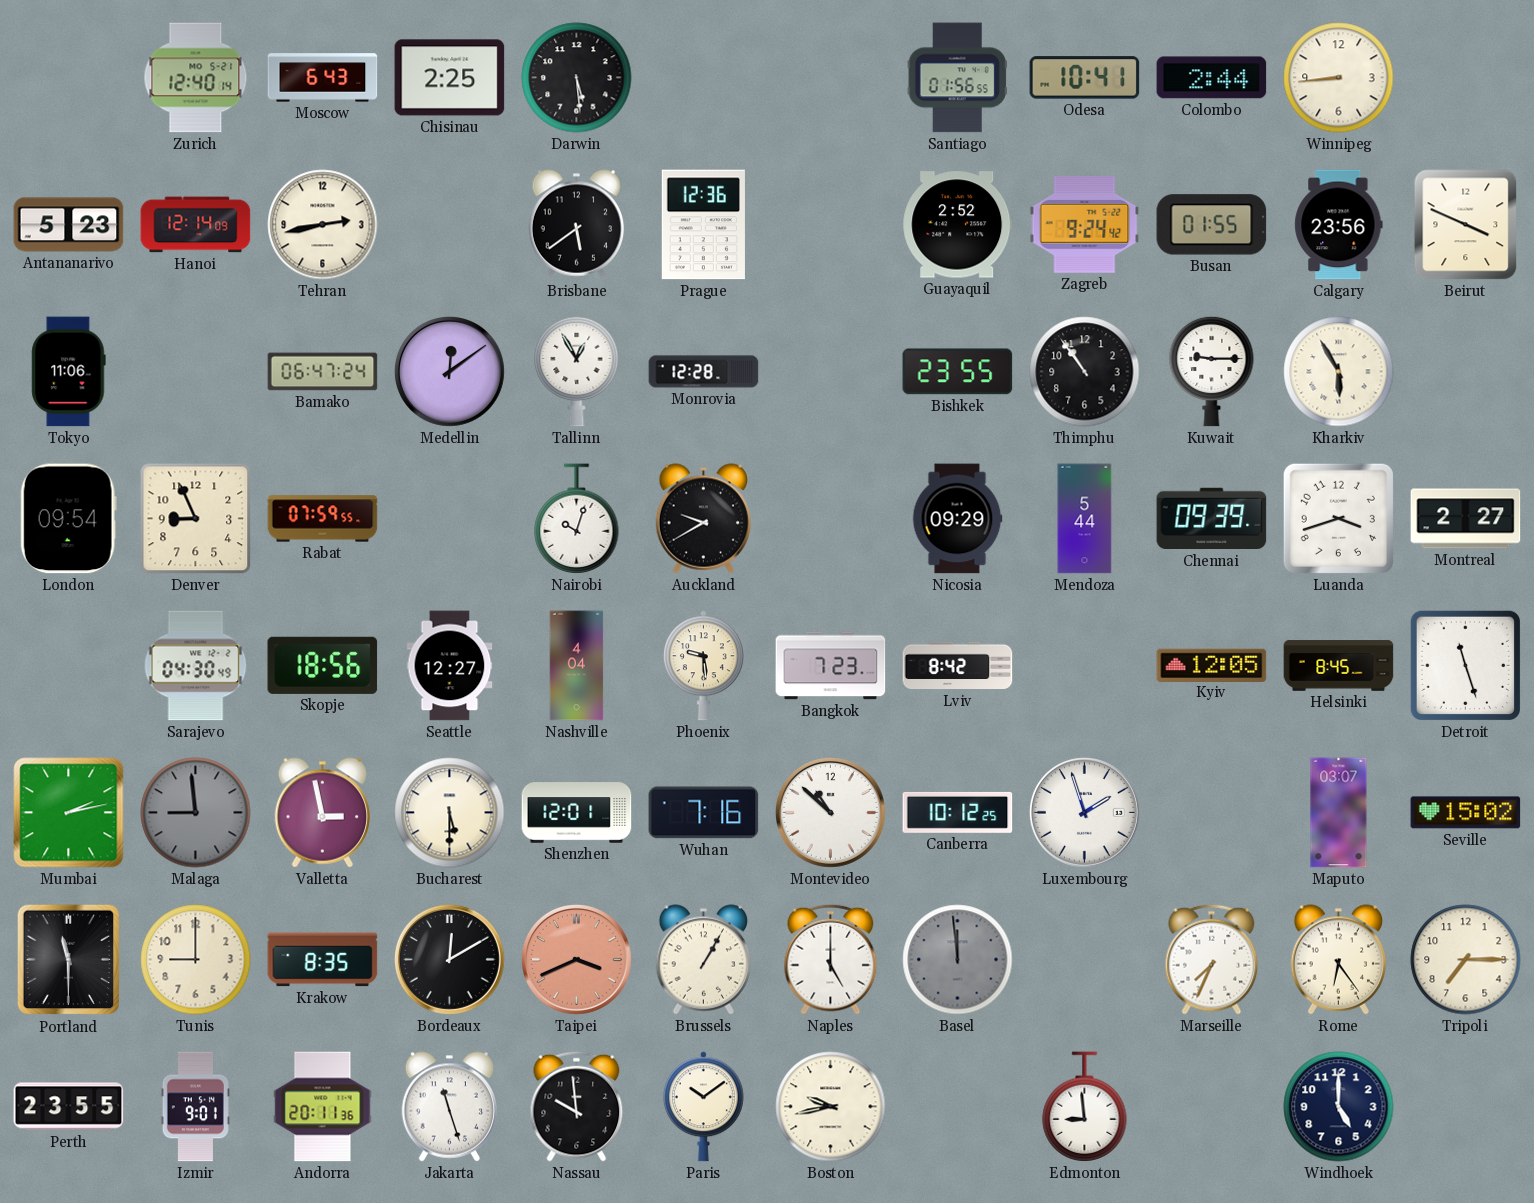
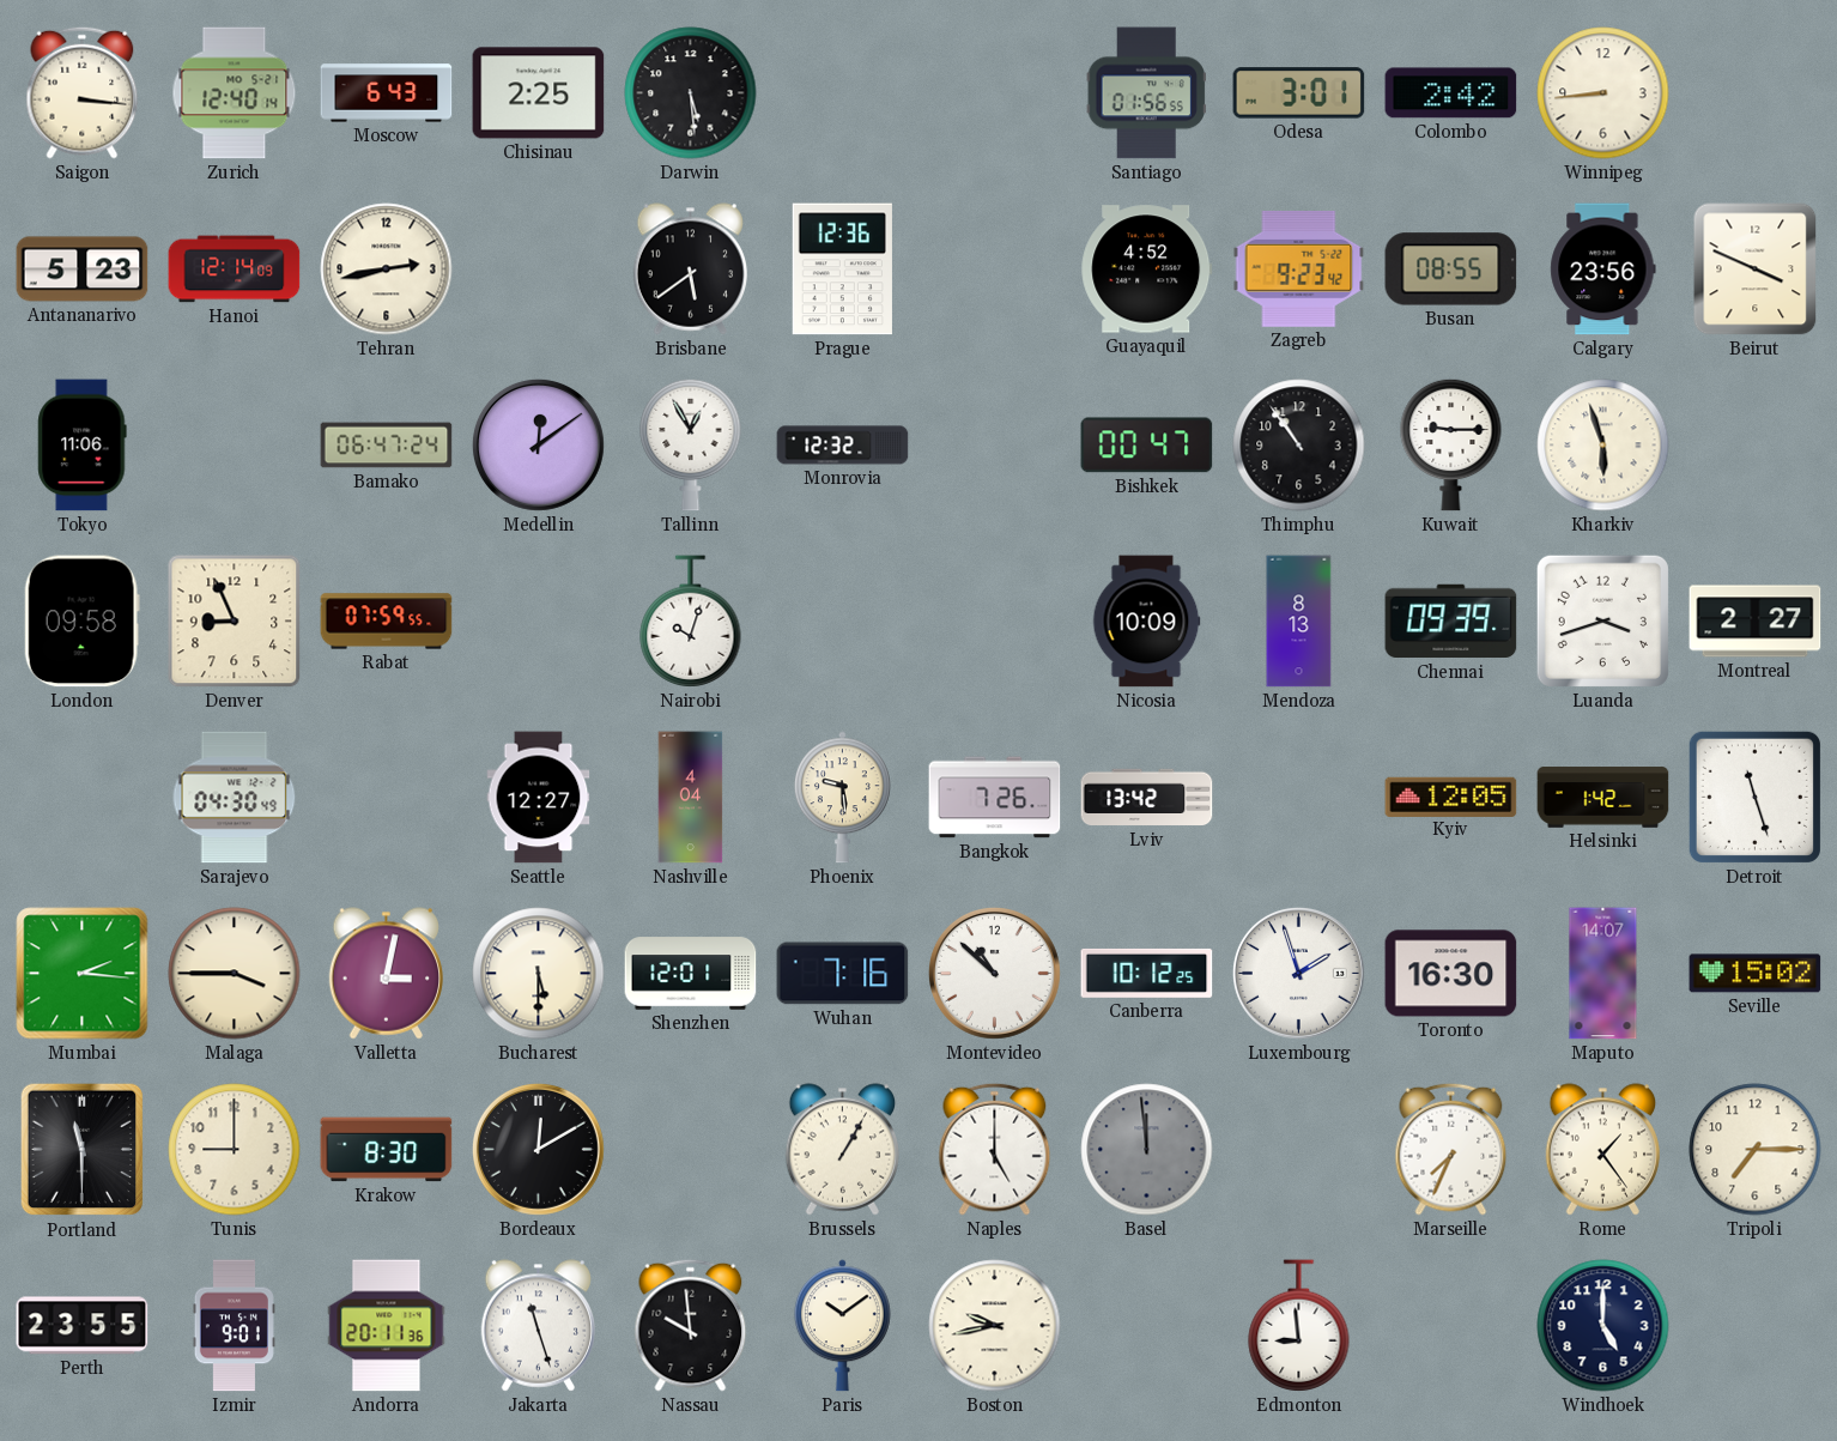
Saigon: none -> 3:16 (83, 92)
Odesa: 10:41 -> 3:01 (1299, 93)
Colombo: 2:44 -> 2:42 (1451, 93)
Guayaquil: 2:52 -> 4:52 (1147, 270)
Zagreb: 9:24 -> 9:23 (1299, 268)
Busan: 01:55 -> 08:55 (1451, 270)
Monrovia: 12:28 -> 12:32 (843, 446)
Bishkek: 23:55 -> 00:47 (1147, 446)
Kharkiv: 5:55 -> 5:57 (1603, 446)
London: 09:54 -> 09:58 (81, 622)
Auckland: 9:40 -> none (703, 519)
Nicosia: 09:29 -> 10:09 (1146, 622)
Mendoza: 5:44 -> 8:13 (1299, 622)
Skopje: 18:56 -> none (323, 665)
Bangkok: 7:23 -> 7:26 (995, 798)
Lviv: 8:42 -> 13:42 (1147, 798)
Helsinki: 8:45 -> 1:42 (1603, 798)
Mumbai: 2:13 -> 2:16 (83, 974)
Malaga: 8:59 -> 3:45 (235, 974)
Malaga dial: grey -> cream (235, 974)
Valletta: 2:58 -> 3:02 (386, 974)
Toronto: none -> 16:30 (1451, 974)
Maputo: 03:07 -> 14:07 (1603, 974)
Krakow: 8:35 -> 8:30 (387, 1150)
Taipei: 3:41 -> none (576, 959)
Rome: 6:24 -> 1:24 (1602, 1150)
